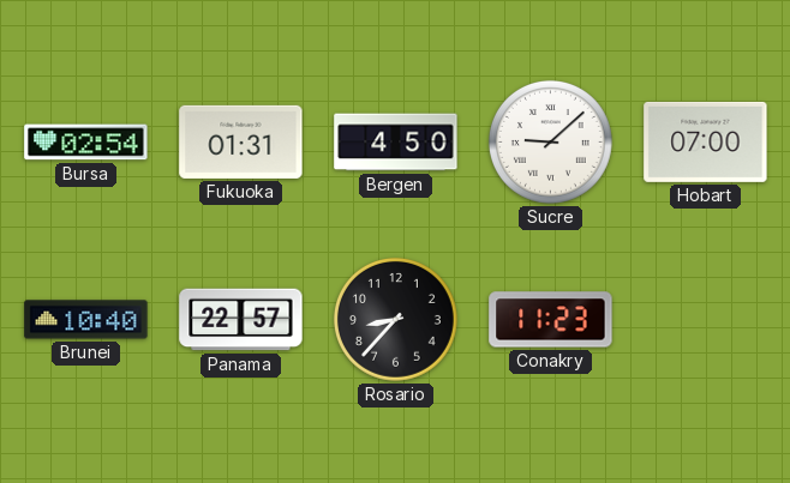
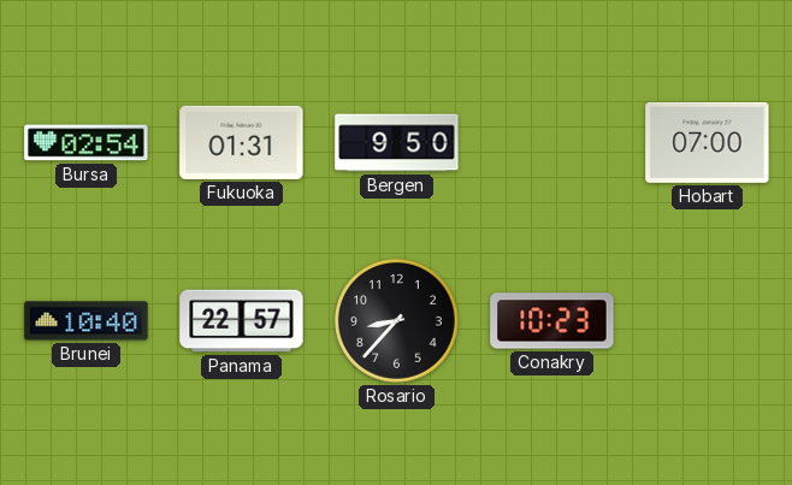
Bergen: 4:50 -> 9:50 (397, 143)
Sucre: 9:08 -> none (550, 141)
Conakry: 11:23 -> 10:23 (552, 321)
